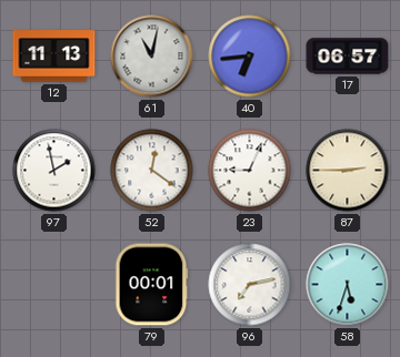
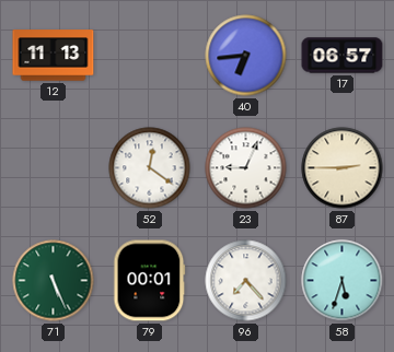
61: 11:02 -> none (152, 57)
97: 1:58 -> none (54, 171)
71: none -> 5:26 (54, 281)
96: 7:13 -> 7:23 (246, 281)
